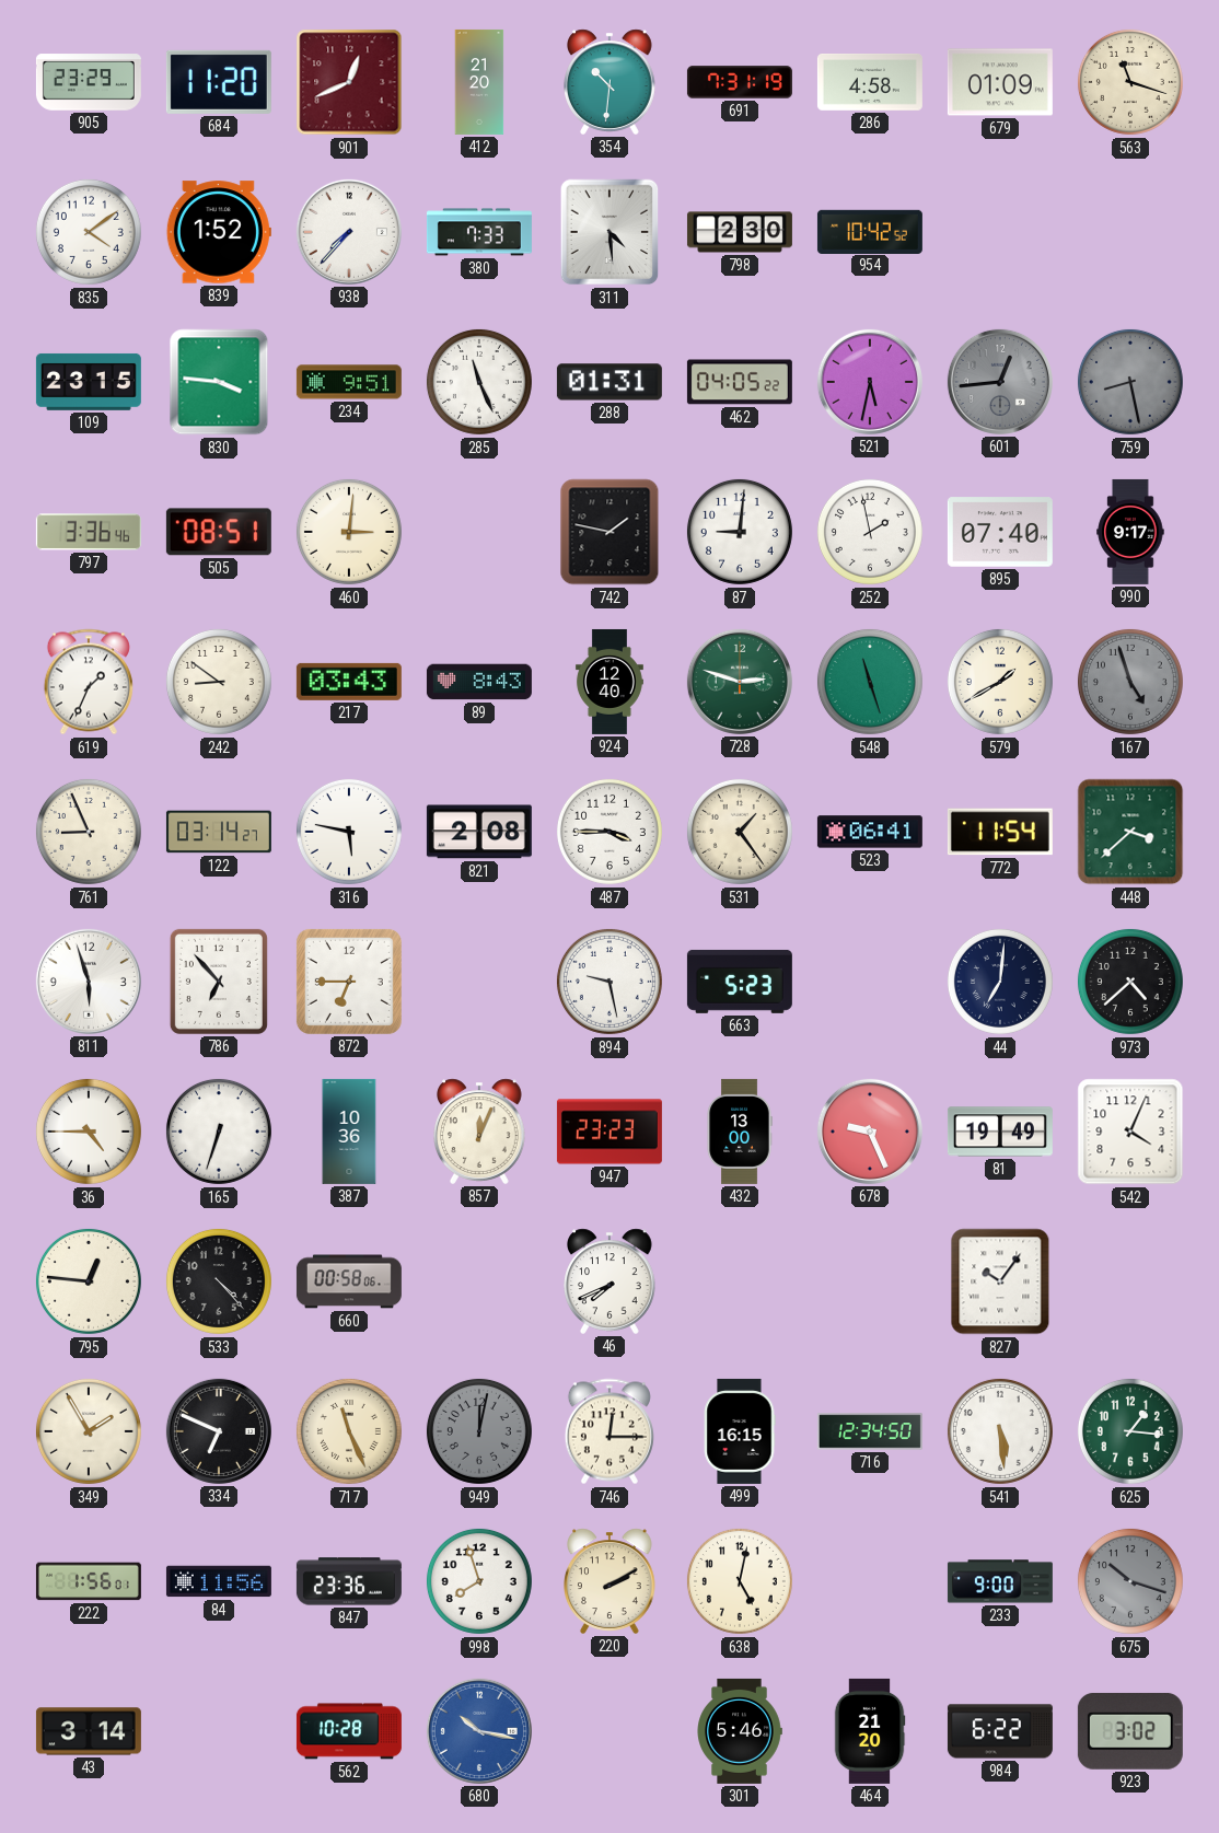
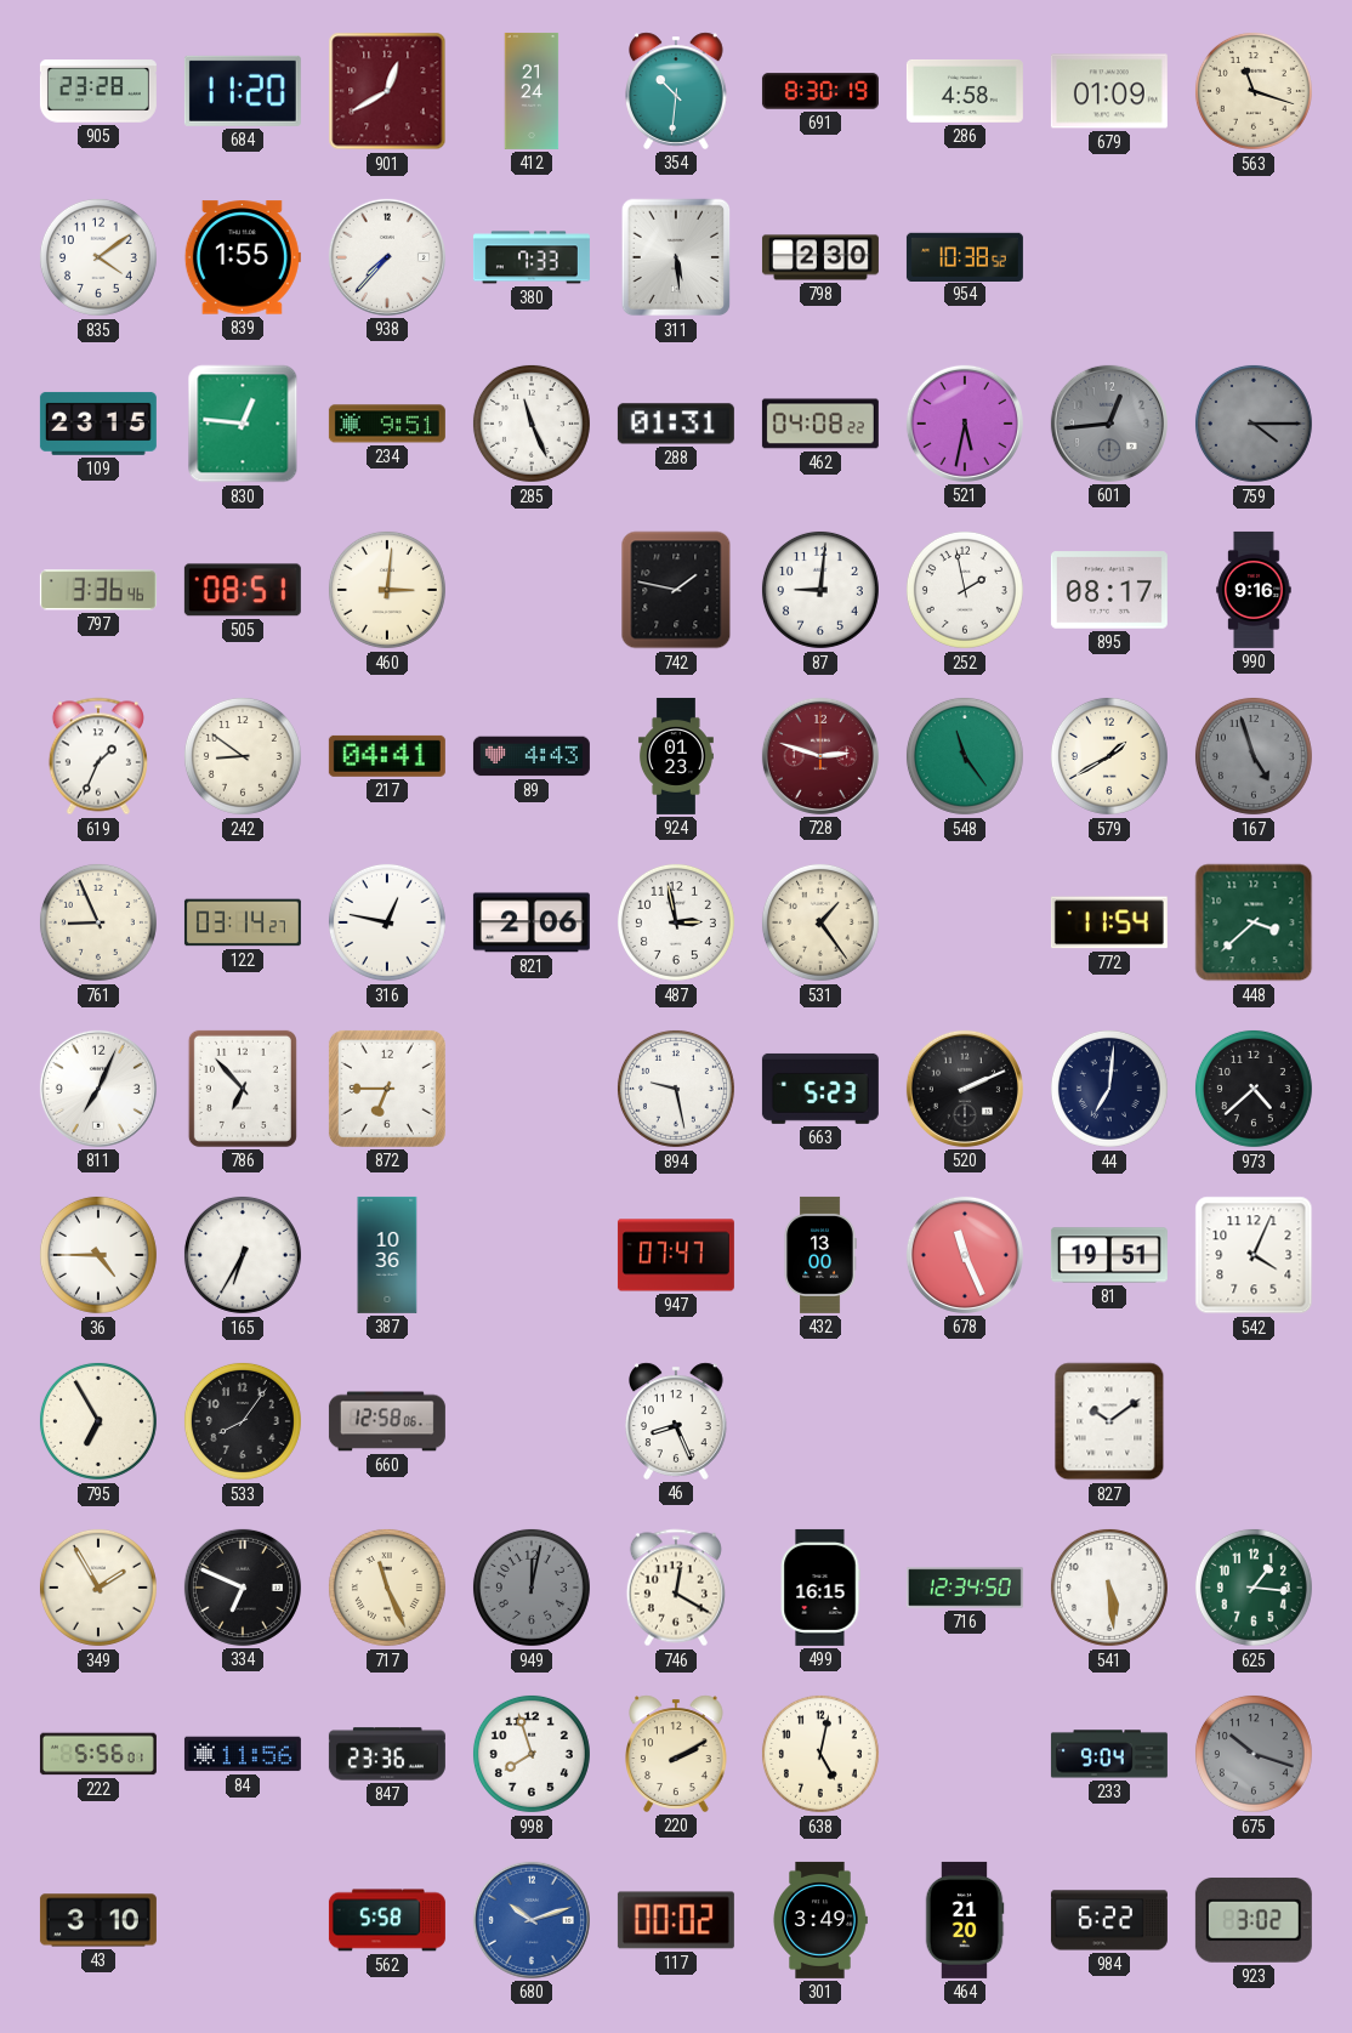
905: 23:29 -> 23:28 (98, 91)
901: 12:41 -> 12:40 (387, 91)
412: 21:20 -> 21:24 (532, 91)
691: 7:31 -> 8:30 (820, 91)
839: 1:52 -> 1:55 (243, 257)
311: 4:29 -> 5:29 (676, 257)
954: 10:42 -> 10:38 (965, 256)
830: 3:46 -> 12:46 (243, 424)
462: 04:05 -> 04:08 (820, 424)
759: 8:28 -> 4:15 (1254, 424)
895: 07:40 -> 08:17 (1109, 590)
990: 9:17 -> 9:16 (1254, 590)
217: 03:43 -> 04:41 (387, 756)
89: 8:43 -> 4:43 (532, 756)
924: 12:40 -> 01:23 (676, 756)
728 dial: green -> burgundy (820, 756)
548: 11:27 -> 11:24 (965, 756)
316: 5:47 -> 12:47 (387, 922)
821: 2:08 -> 2:06 (532, 922)
487: 3:45 -> 2:58 (676, 922)
523: 06:41 -> none (870, 832)
811: 5:57 -> 7:04 (98, 1089)
520: none -> 2:11 (965, 1089)
165: 6:33 -> 6:35 (243, 1255)
857: 12:04 -> none (480, 1132)
947: 23:23 -> 07:47 (676, 1255)
678: 9:26 -> 11:26 (965, 1255)
81: 19:49 -> 19:51 (1109, 1255)
795: 12:46 -> 6:55 (98, 1421)
533: 4:23 -> 8:06 (243, 1421)
660: 00:58 -> 12:58 (387, 1421)
46: 7:41 -> 8:26 (677, 1421)
827: 10:06 -> 10:09 (1109, 1421)
746: 12:15 -> 12:20 (676, 1588)
222: 1:56 -> 5:56 (98, 1754)
233: 9:00 -> 9:04 (1109, 1754)
43: 3:14 -> 3:10 (98, 1920)
562: 10:28 -> 5:58 (387, 1920)
680: 10:17 -> 10:12 (532, 1920)
117: none -> 00:02 (676, 1920)
301: 5:46 -> 3:49 (820, 1920)
